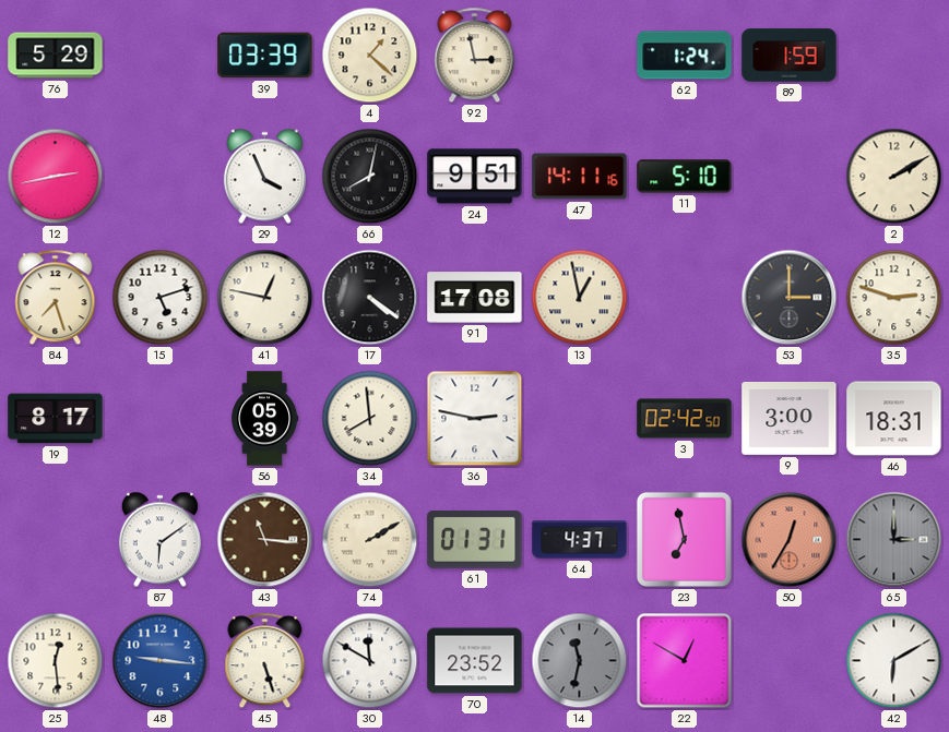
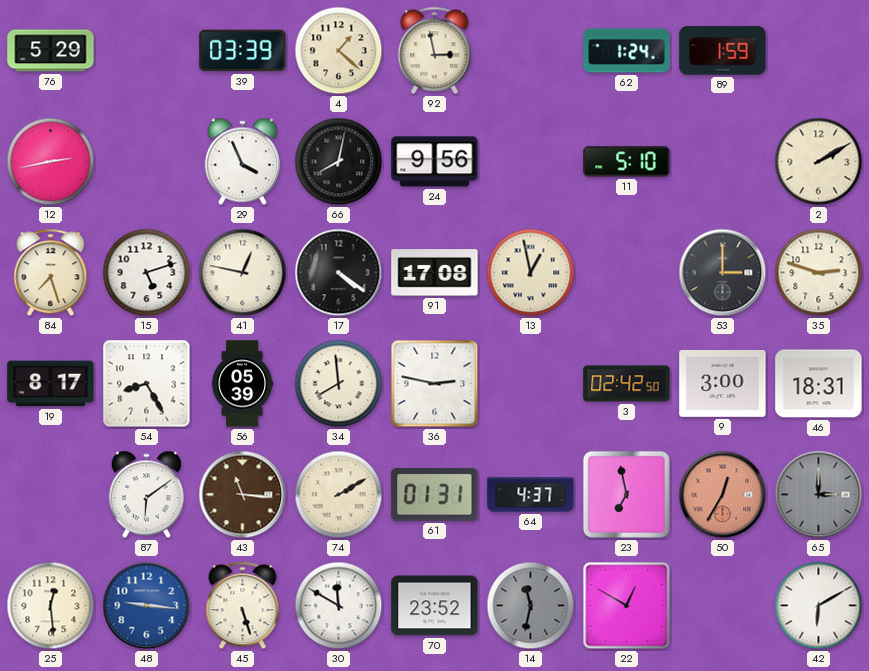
24: 9:51 -> 9:56 (435, 162)
47: 14:11 -> none (580, 177)
54: none -> 8:25 (147, 384)
